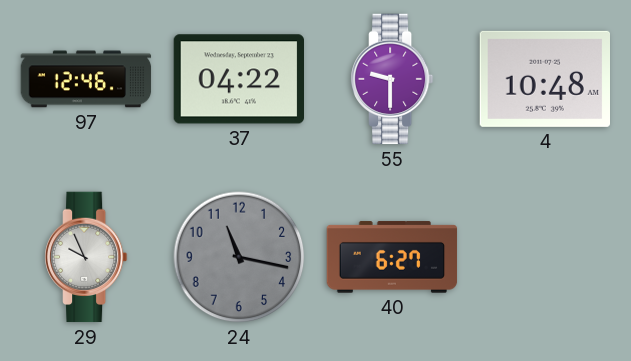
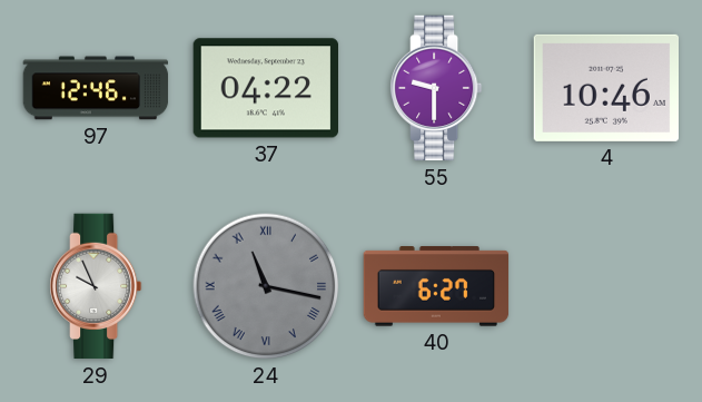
4: 10:48 -> 10:46 (605, 88)
24 numerals: Arabic -> Roman (266, 286)
